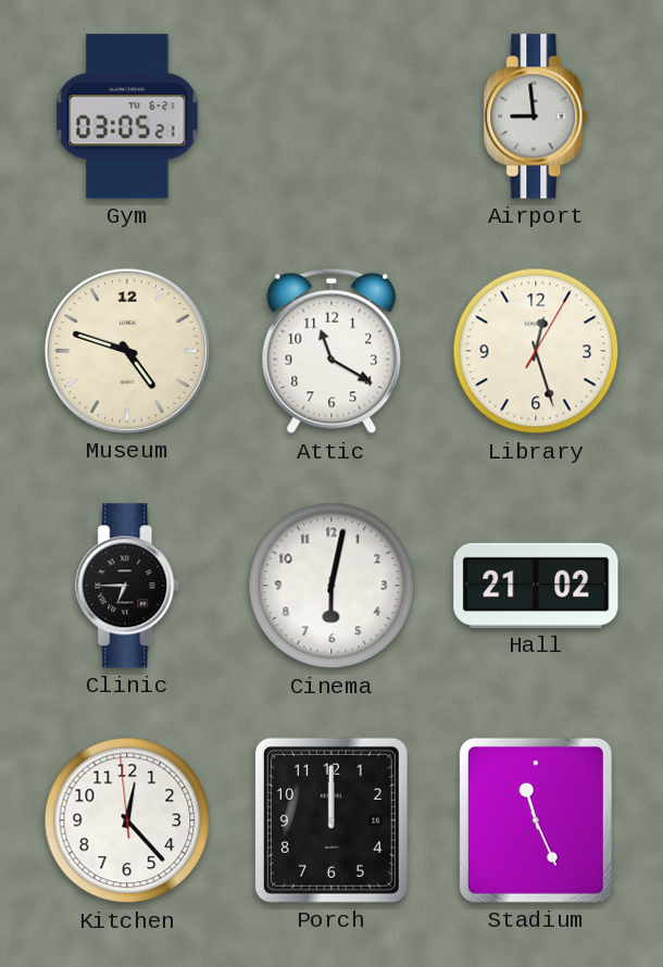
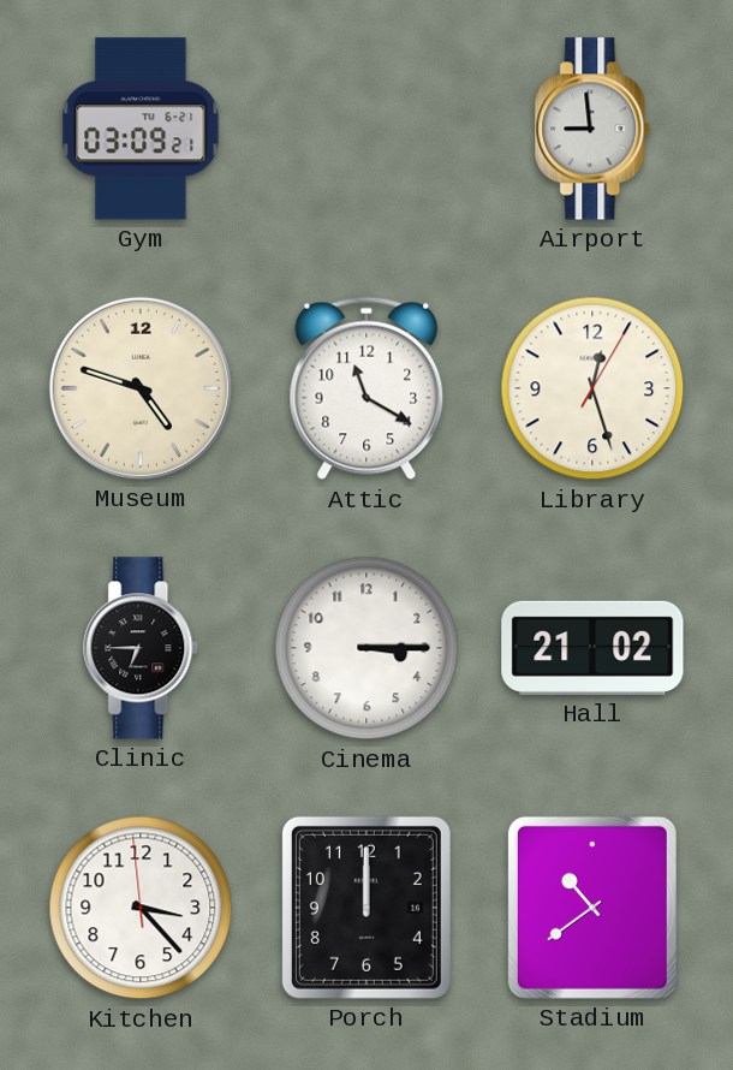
Gym: 03:05 -> 03:09 (141, 129)
Cinema: 6:02 -> 3:15 (366, 648)
Kitchen: 12:22 -> 3:22 (141, 908)
Stadium: 11:26 -> 10:39 (592, 908)
